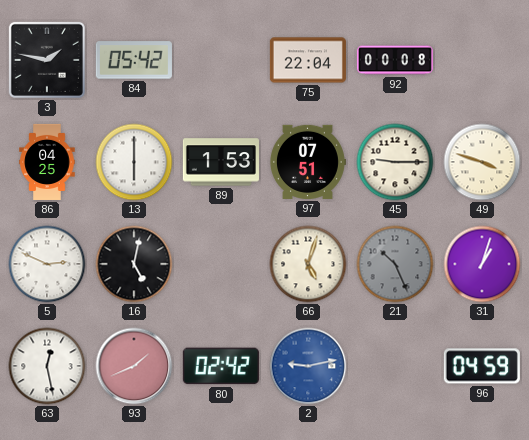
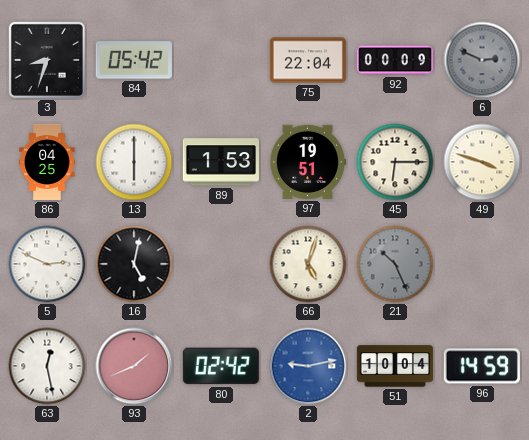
3: 1:47 -> 8:33 (47, 60)
92: 00:08 -> 00:09 (395, 60)
6: none -> 2:49 (482, 60)
97: 07:51 -> 19:51 (307, 162)
45: 9:15 -> 6:15 (395, 162)
31: 1:03 -> none (482, 264)
51: none -> 10:04 (395, 366)
96: 04:59 -> 14:59 (482, 366)
